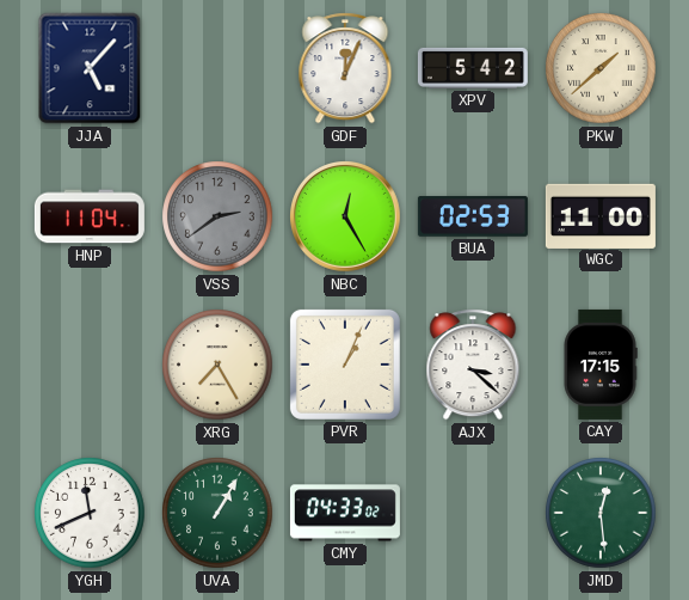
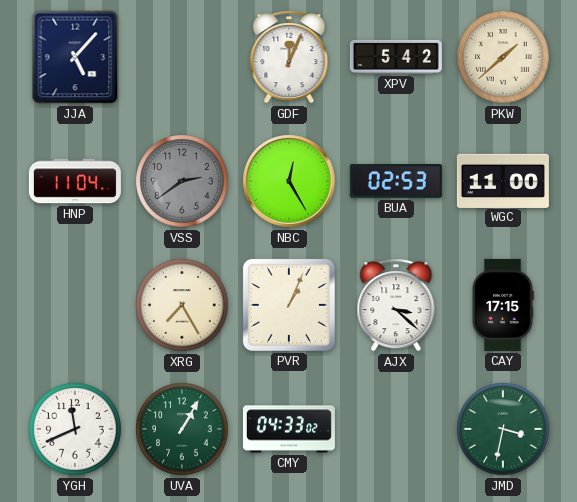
JMD: 12:29 -> 3:32 (503, 429)
